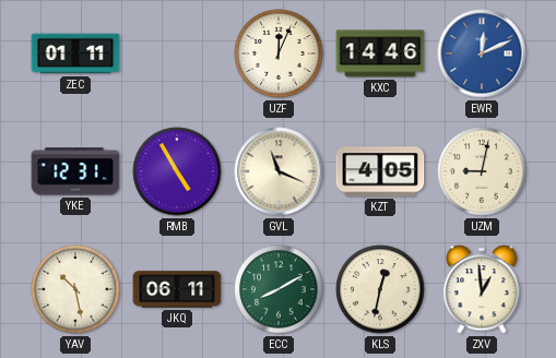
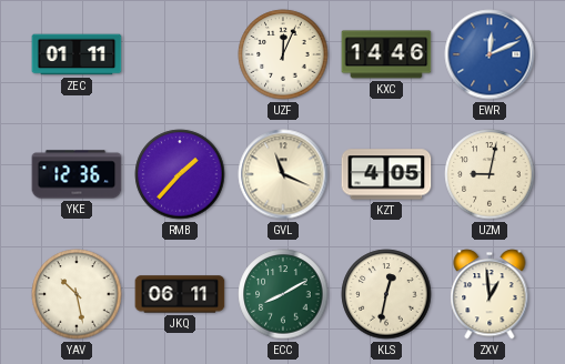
YKE: 12:31 -> 12:36 (77, 174)
RMB: 4:55 -> 1:37 (180, 174)
